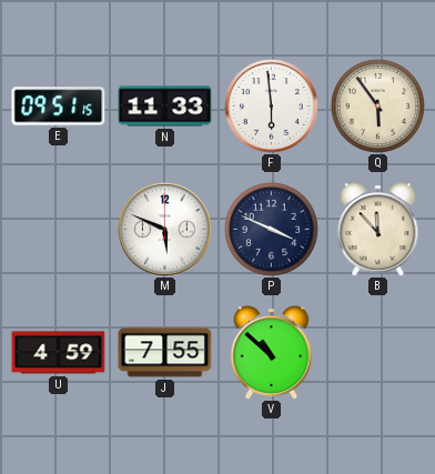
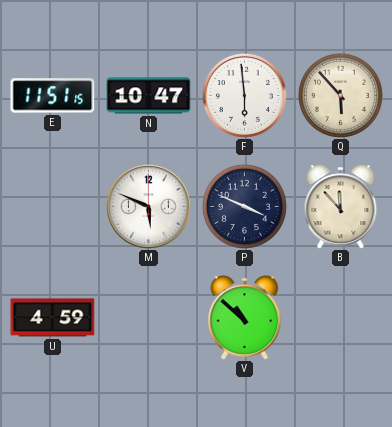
E: 09:51 -> 11:51 (53, 96)
N: 11:33 -> 10:47 (149, 96)
Q: 5:54 -> 5:53 (340, 95)
J: 7:55 -> none (165, 353)
